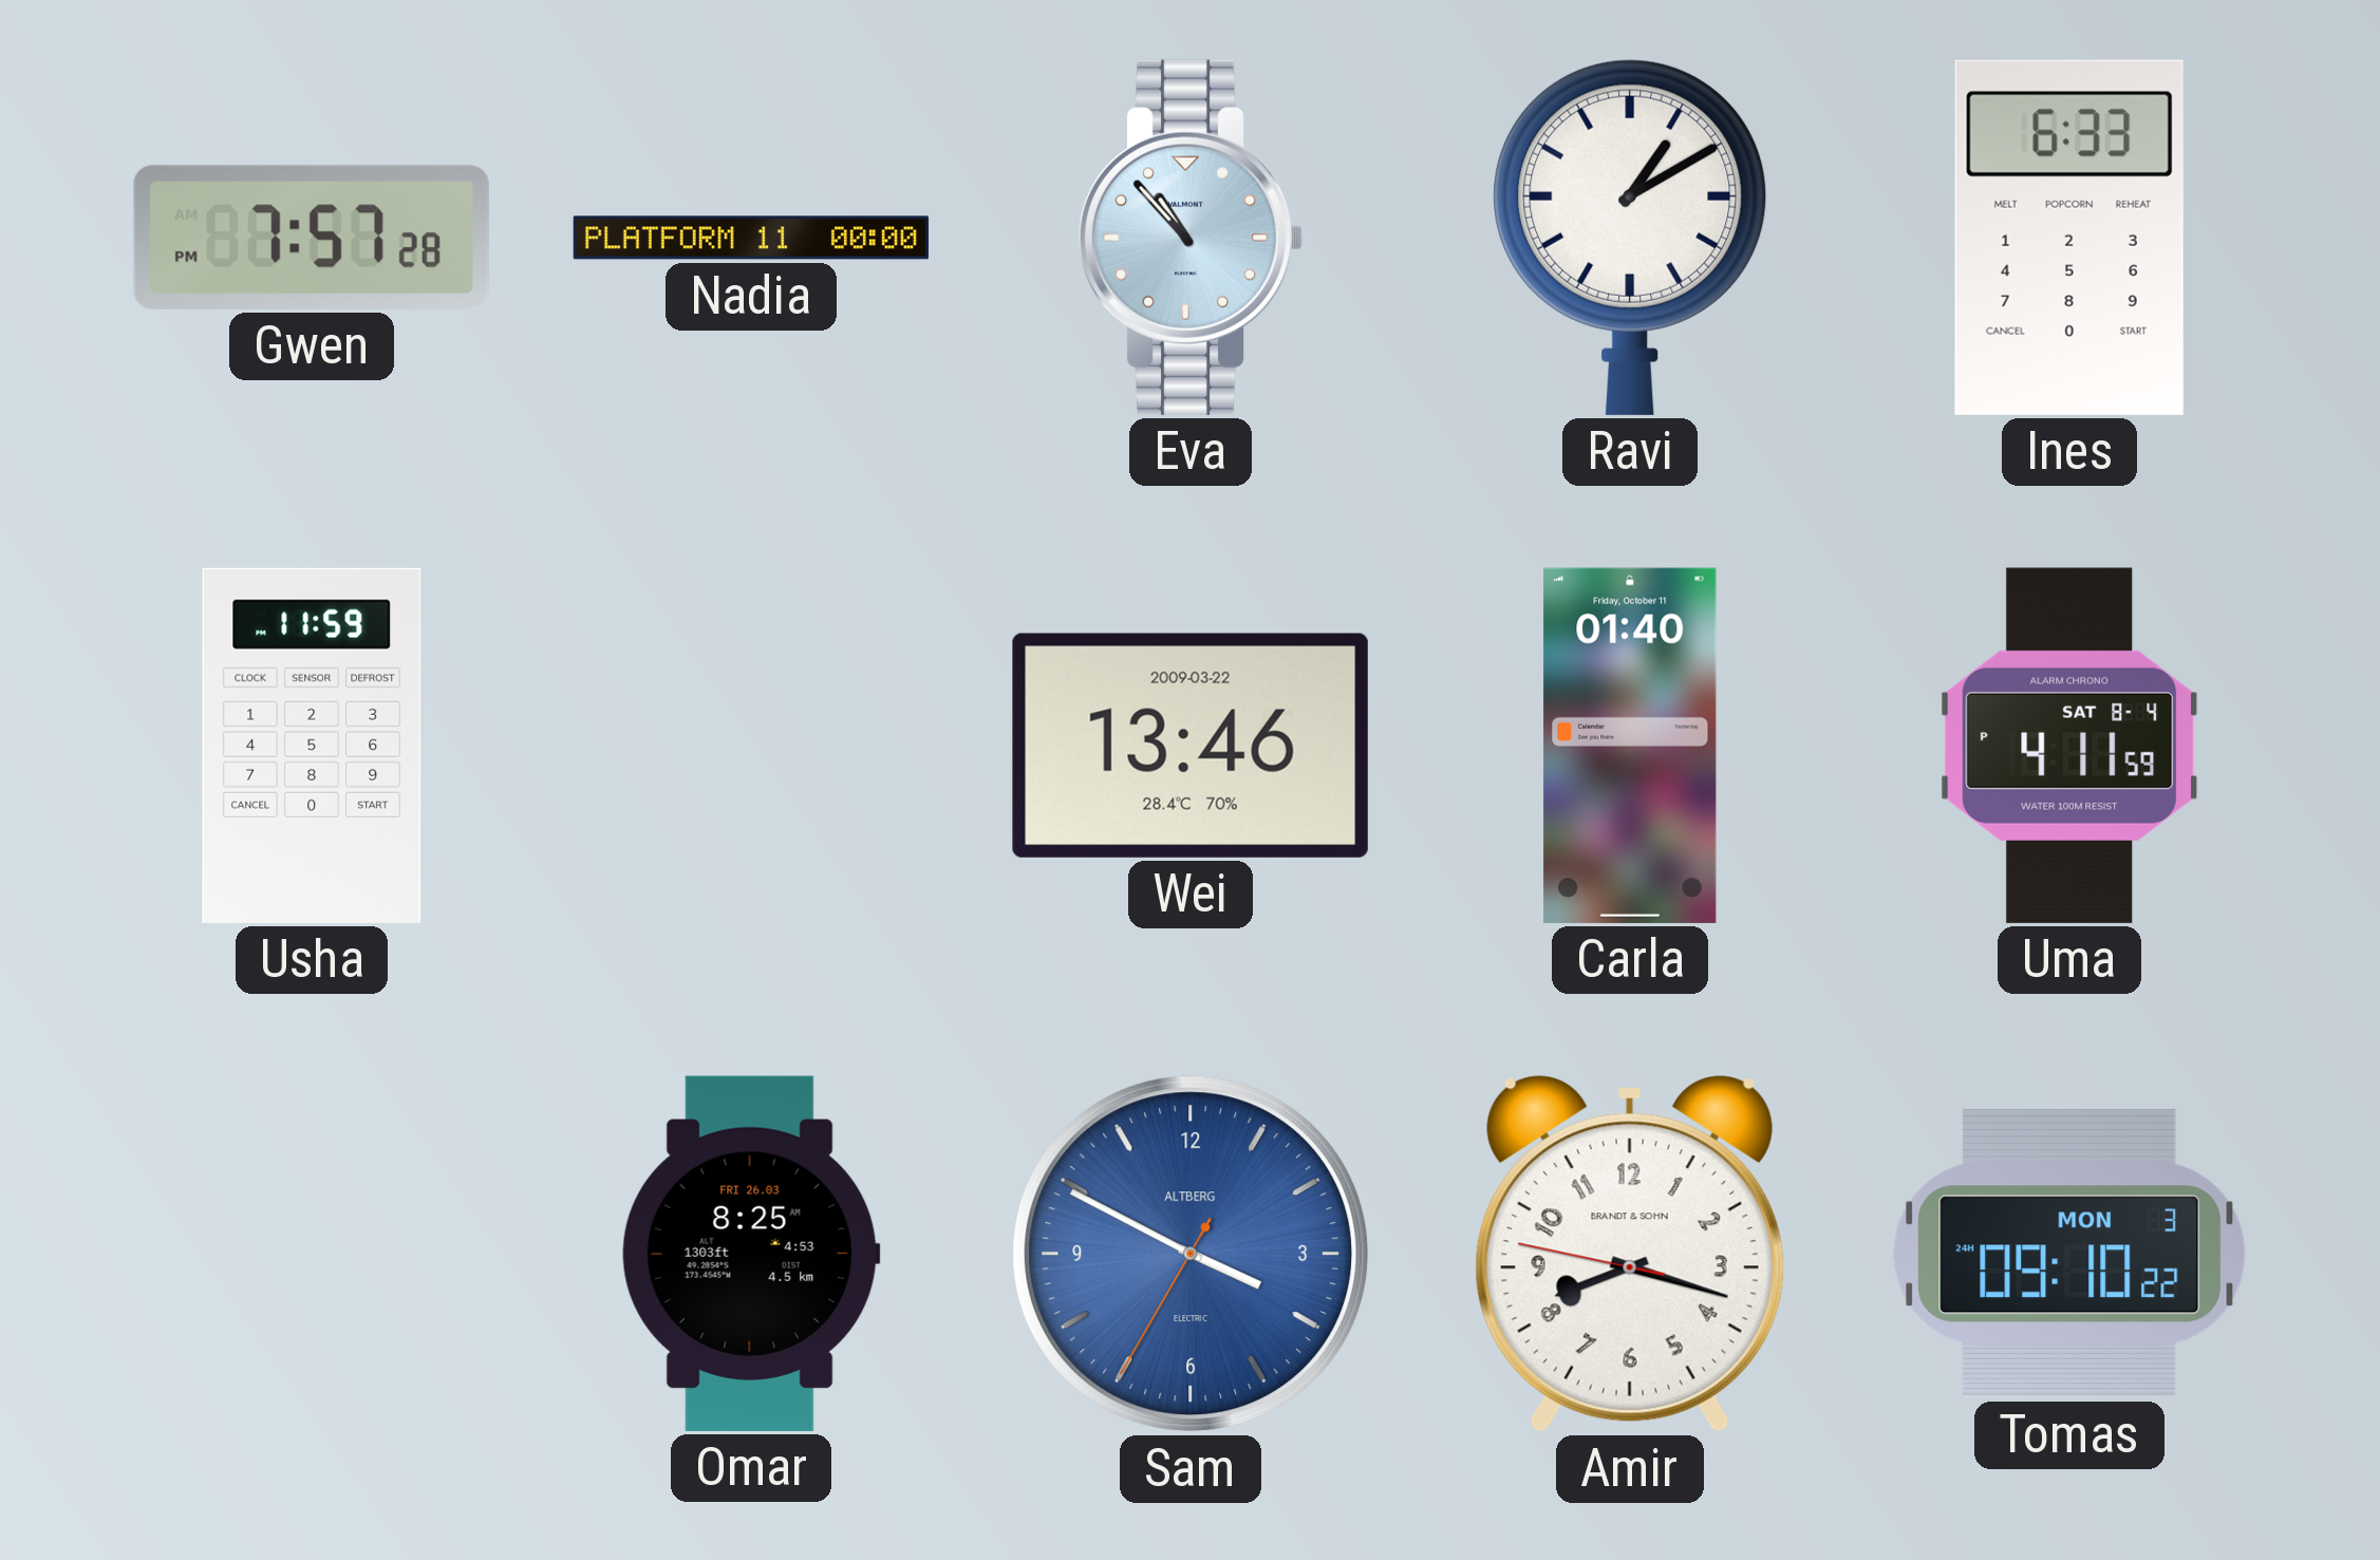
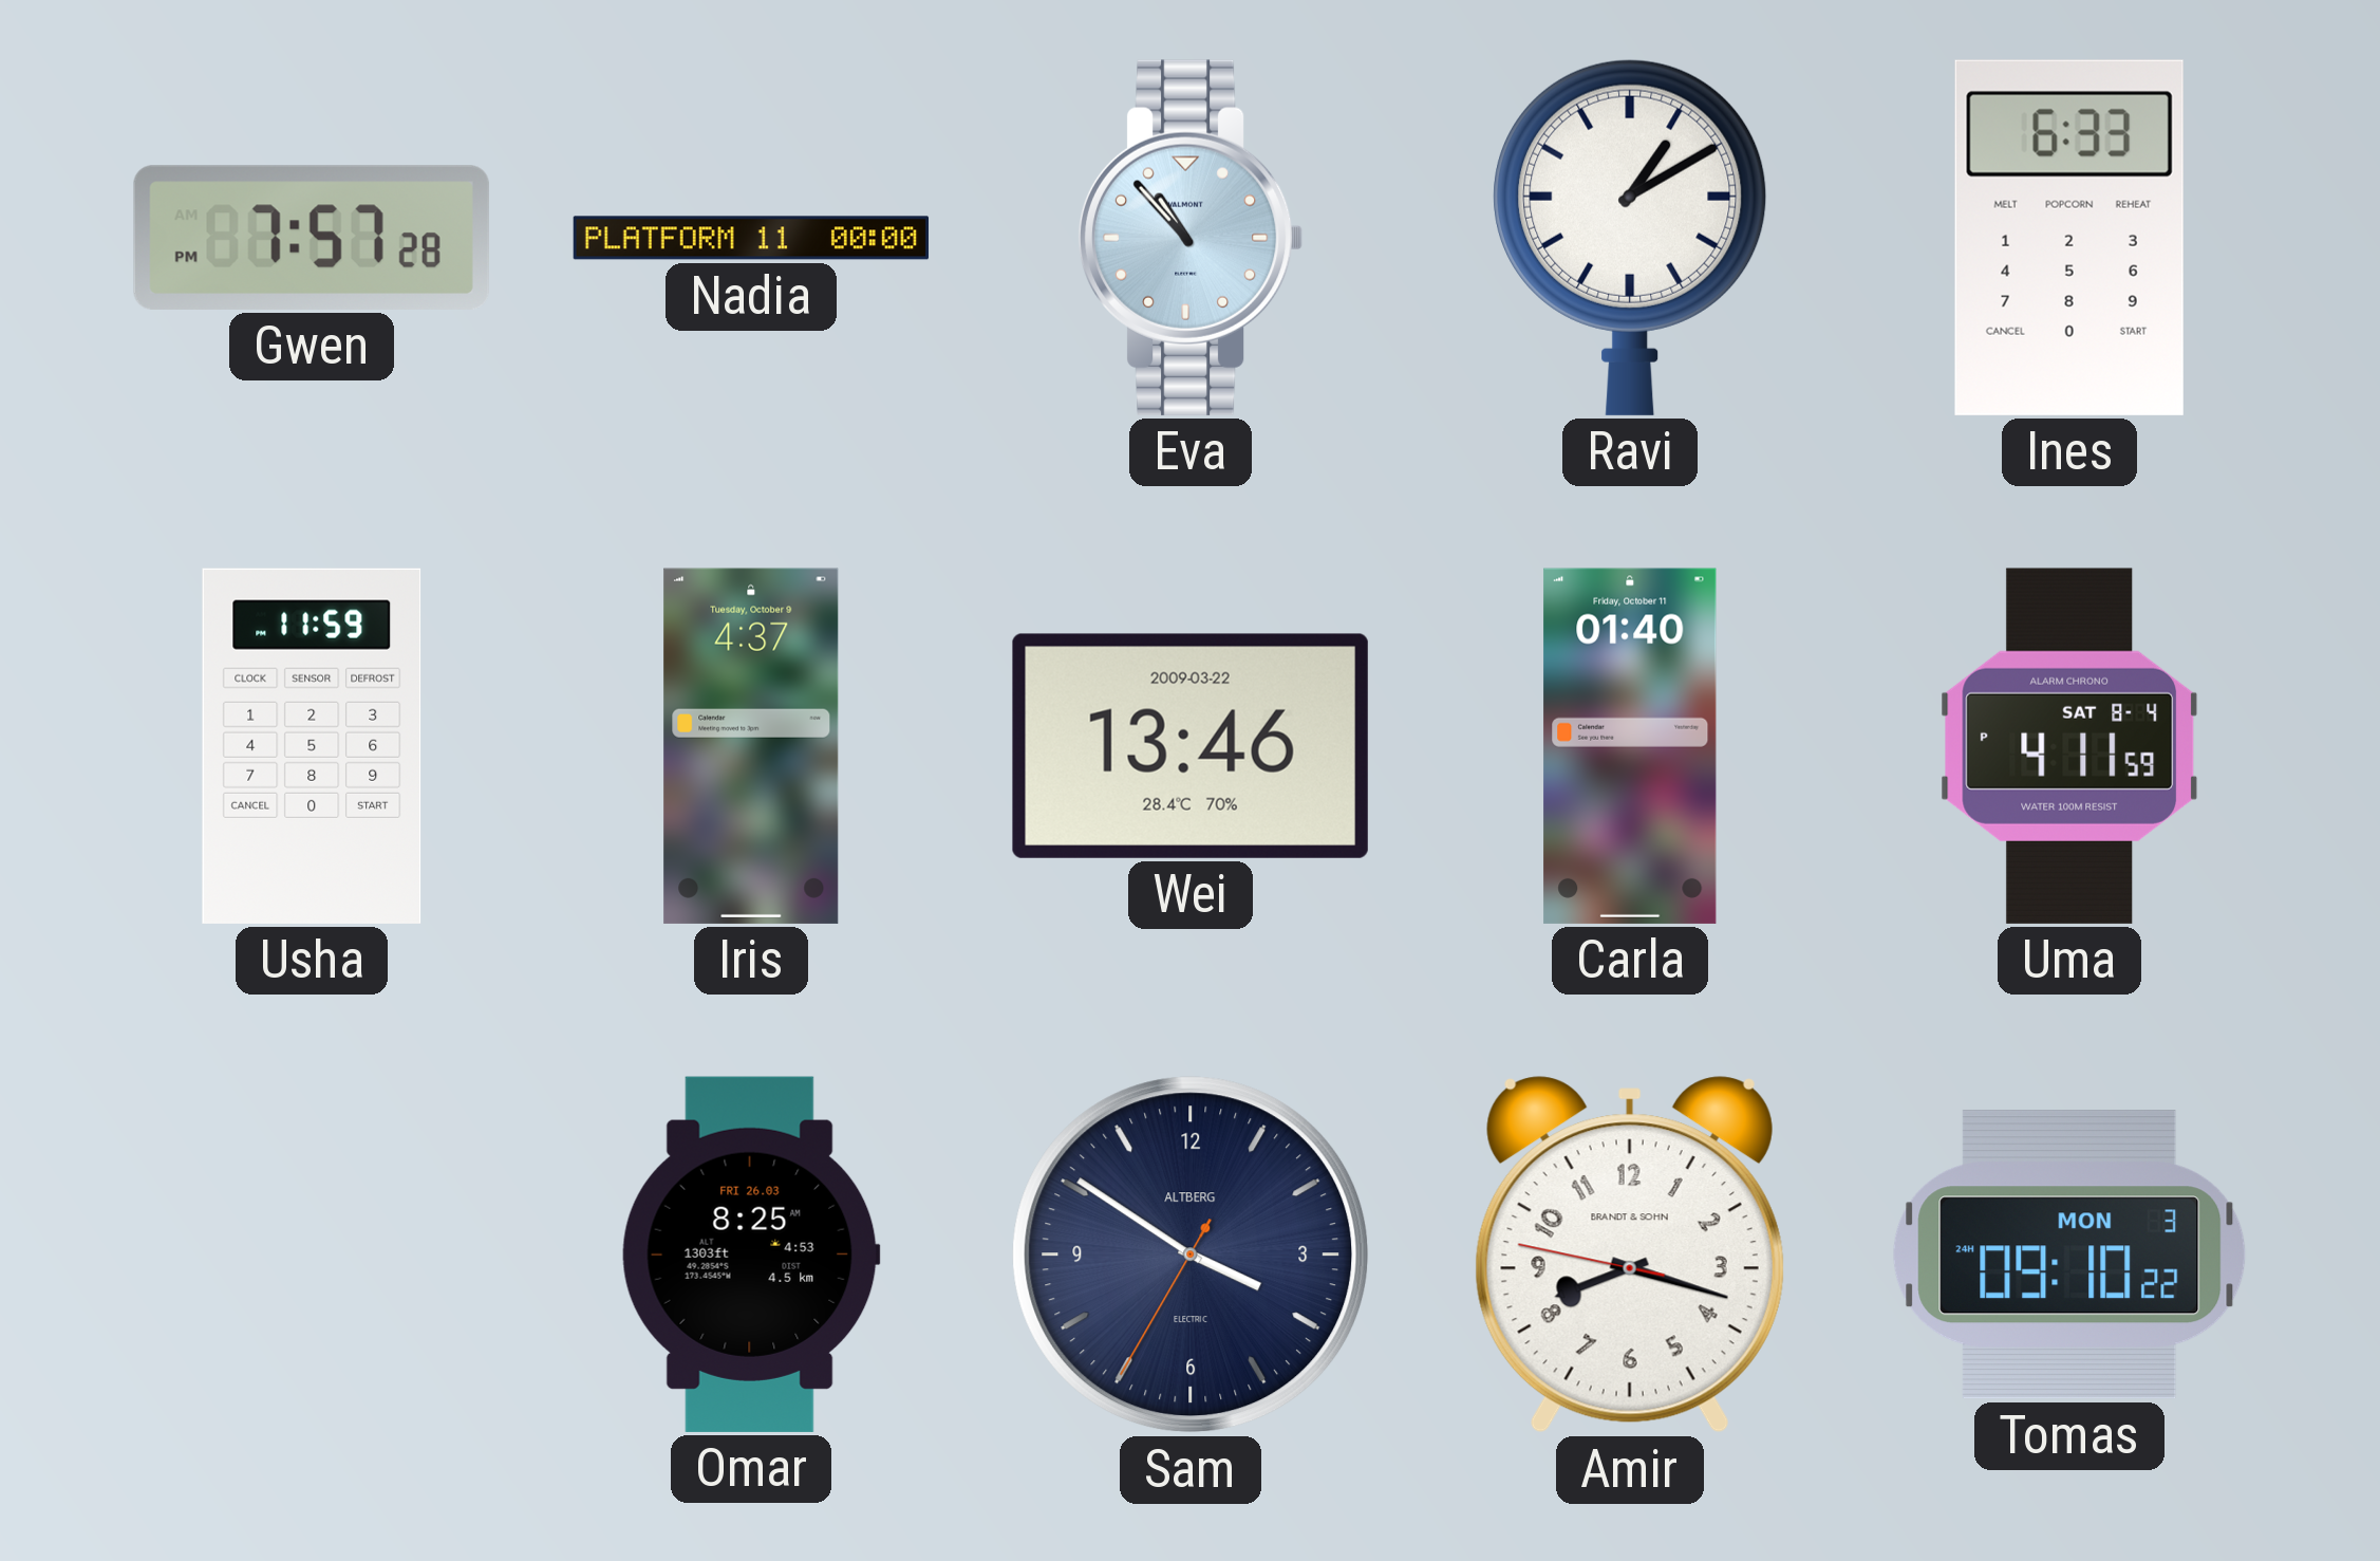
Iris: none -> 4:37 (751, 746)
Sam: 3:49 -> 3:50 (1191, 1255)
Sam dial: blue -> navy (1191, 1255)
